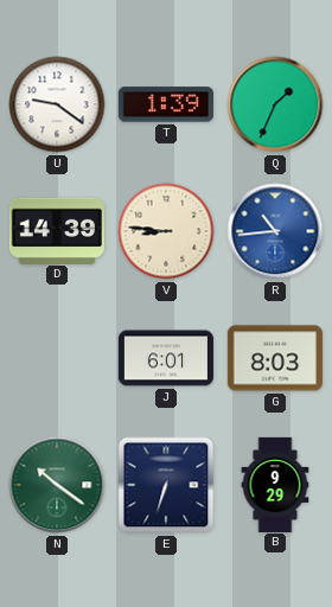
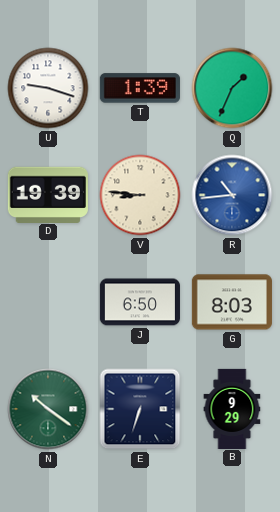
U: 9:21 -> 9:18 (48, 88)
D: 14:39 -> 19:39 (48, 194)
J: 6:01 -> 6:50 (140, 302)
